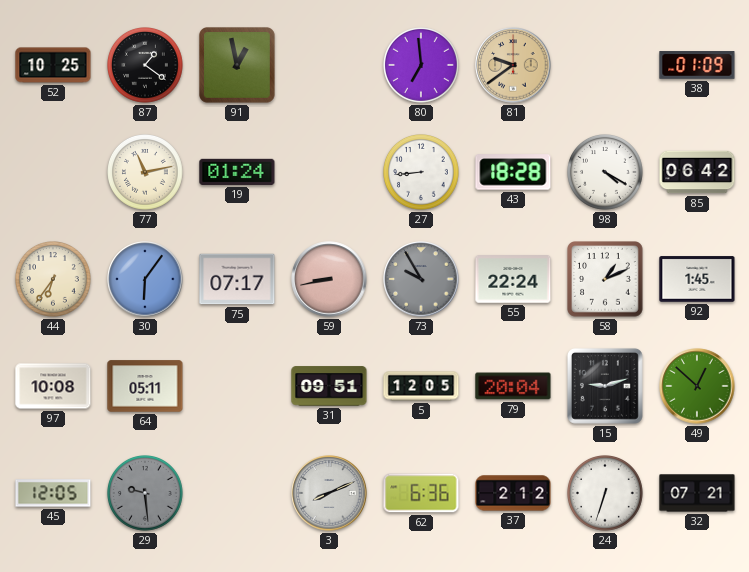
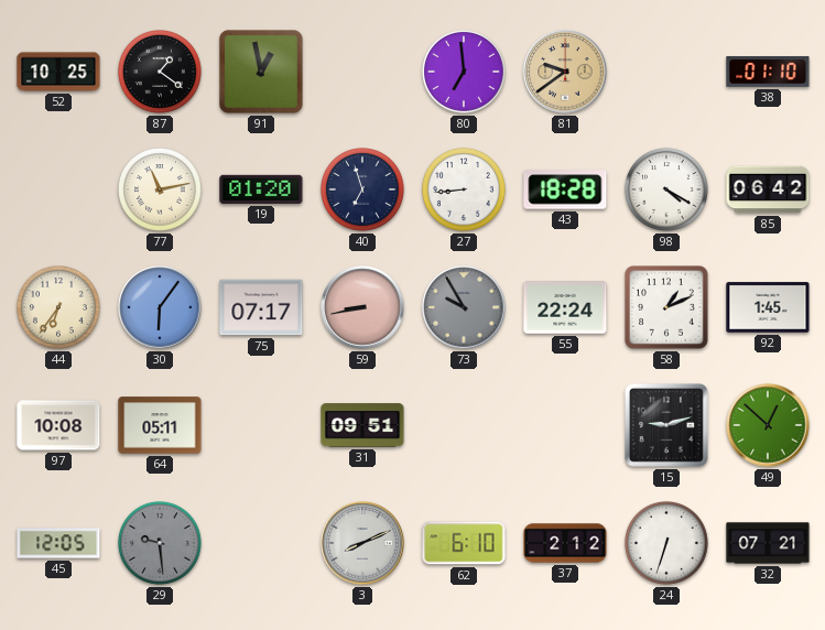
38: 01:09 -> 01:10 (768, 72)
19: 01:24 -> 01:20 (261, 189)
40: none -> 6:57 (363, 191)
5: 12:05 -> none (421, 386)
79: 20:04 -> none (513, 386)
62: 6:36 -> 6:10 (464, 543)
